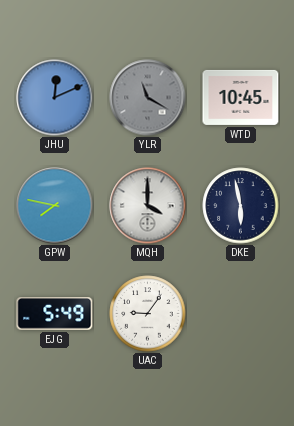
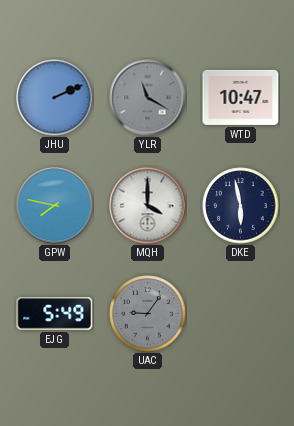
JHU: 12:11 -> 2:11 (55, 98)
WTD: 10:45 -> 10:47 (241, 97)
UAC dial: white -> grey (148, 314)
